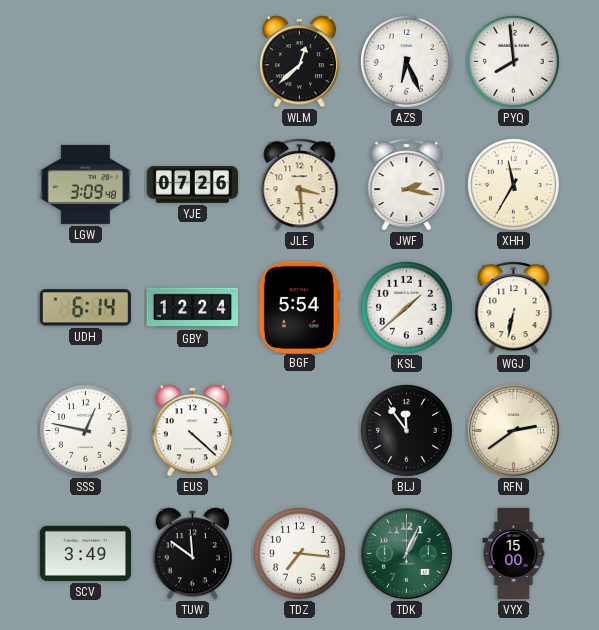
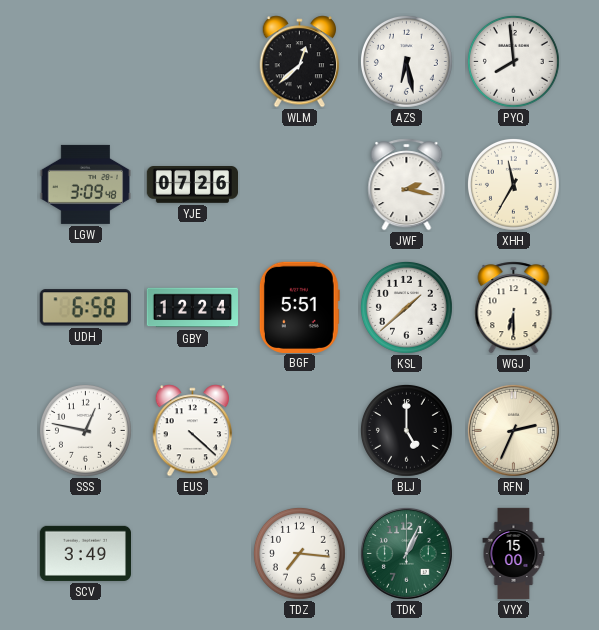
AZS: 6:26 -> 6:28 (406, 61)
JLE: 3:29 -> none (300, 185)
UDH: 6:14 -> 6:58 (85, 308)
BGF: 5:54 -> 5:51 (299, 307)
WGJ: 6:32 -> 6:30 (514, 308)
BLJ: 11:54 -> 5:00 (406, 430)
RFN: 2:39 -> 2:34 (513, 430)
TUW: 11:51 -> none (193, 554)
